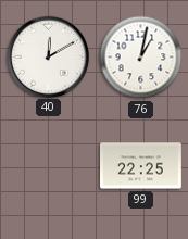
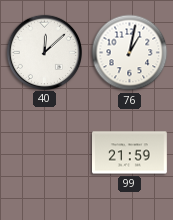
40: 12:10 -> 12:08 (44, 52)
99: 22:25 -> 21:59 (130, 153)
